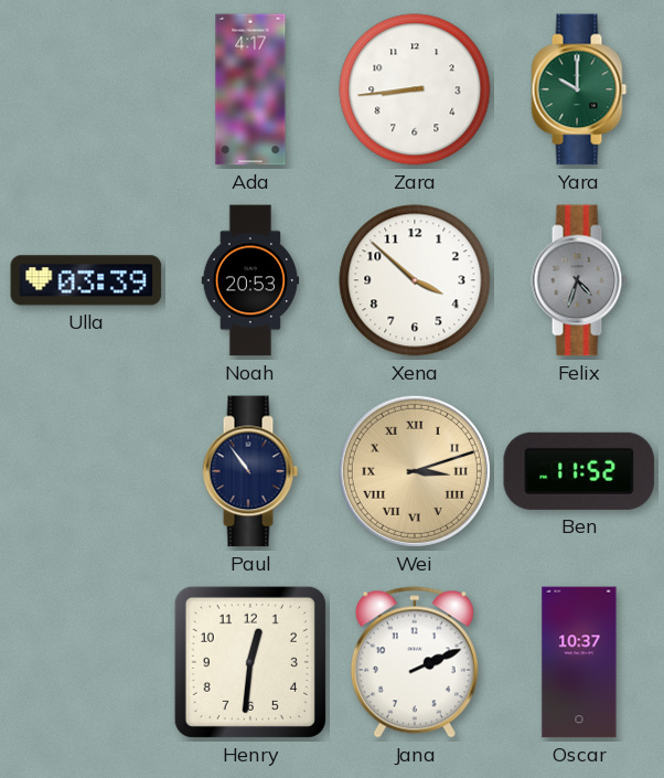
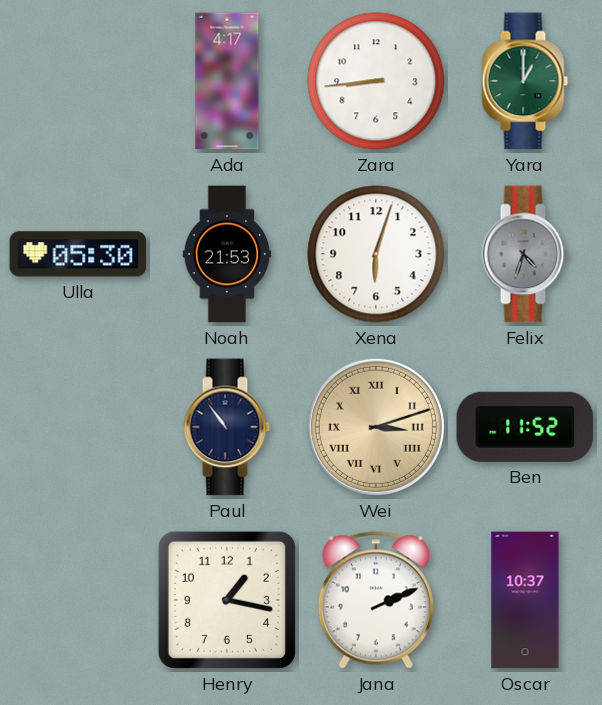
Yara: 10:00 -> 1:00 (525, 81)
Ulla: 03:39 -> 05:30 (78, 254)
Noah: 20:53 -> 21:53 (227, 254)
Xena: 3:52 -> 6:03 (376, 254)
Henry: 12:31 -> 1:17 (227, 600)
